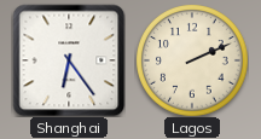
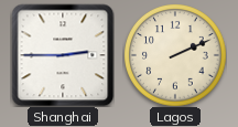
Shanghai: 6:24 -> 2:45 (63, 55)
